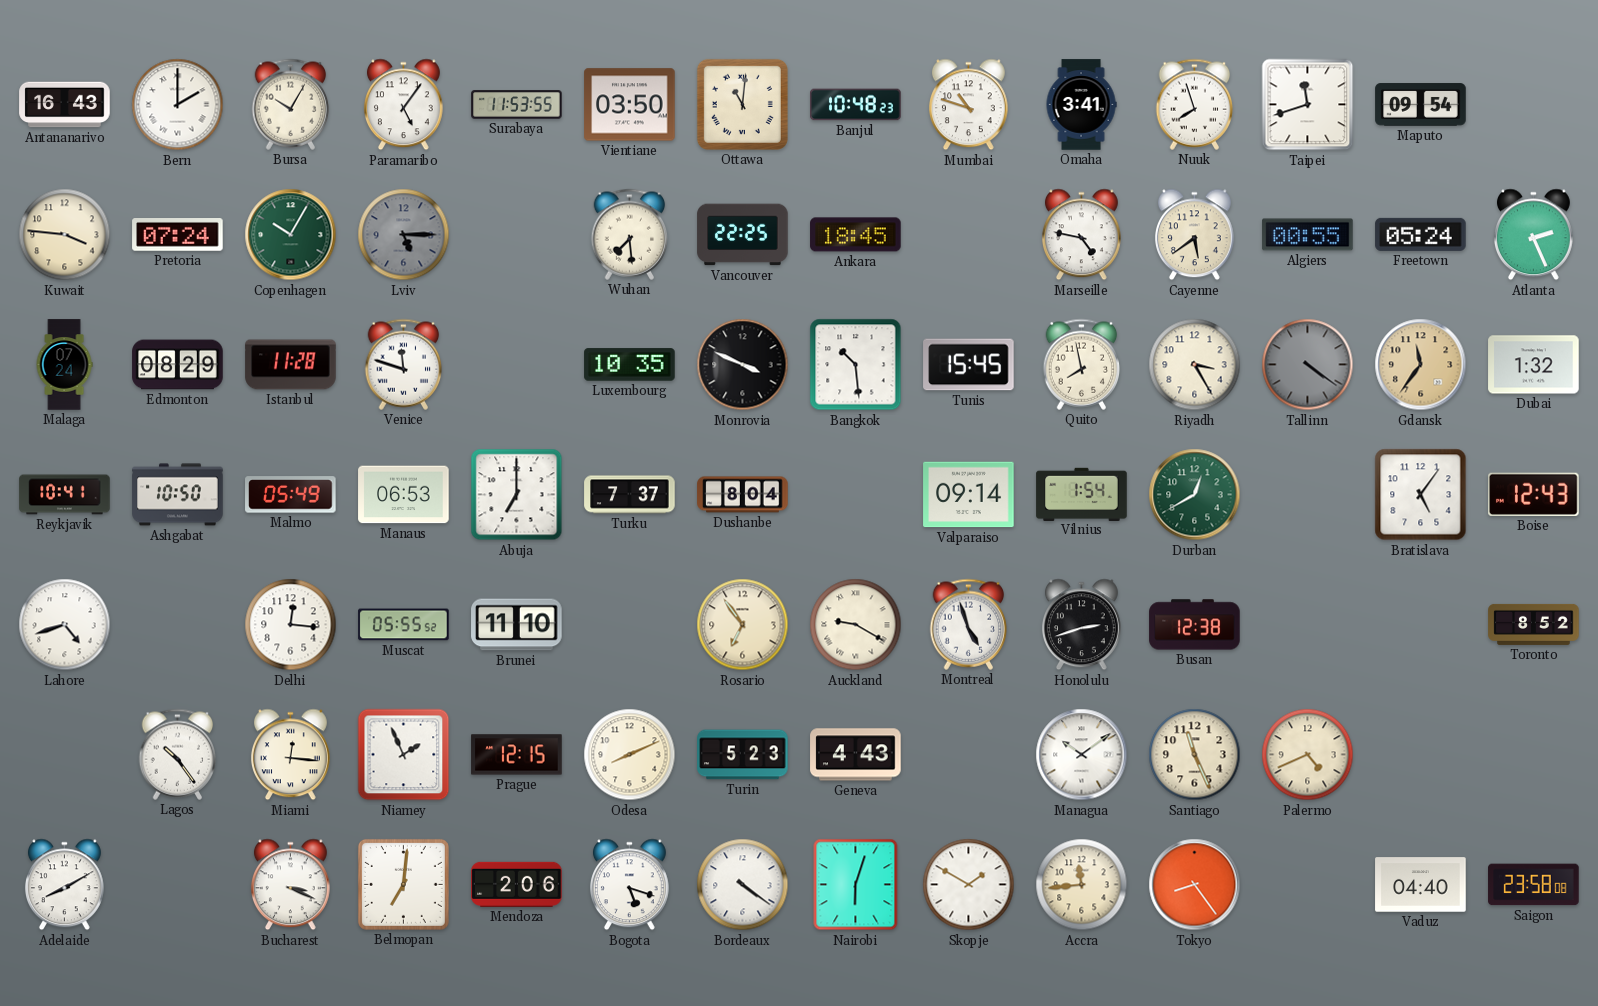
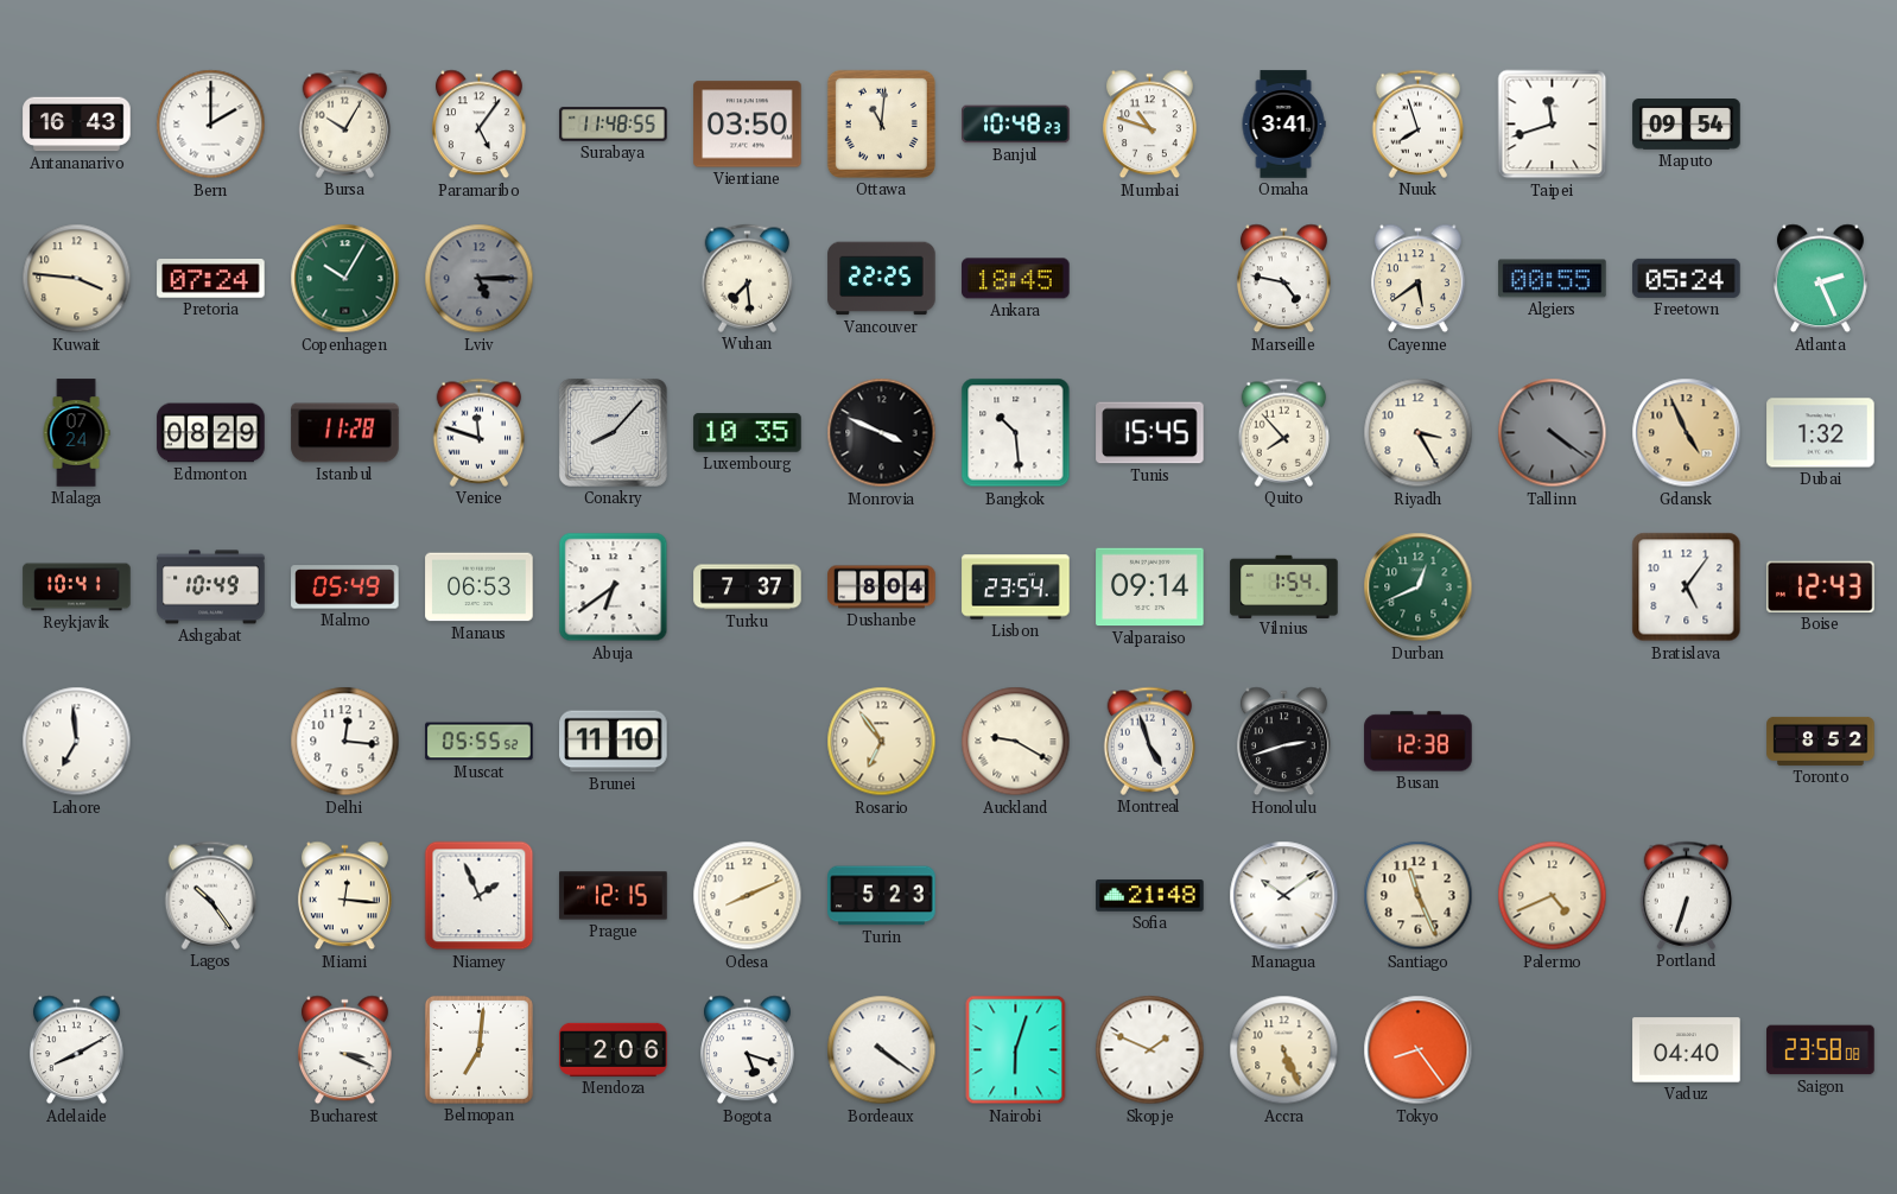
Surabaya: 11:53 -> 11:48 (614, 125)
Conakry: none -> 8:07 (613, 432)
Quito: 7:58 -> 7:53 (1284, 432)
Gdansk: 11:36 -> 4:56 (1687, 433)
Ashgabat: 10:50 -> 10:49 (211, 588)
Abuja: 7:00 -> 6:39 (614, 588)
Lisbon: none -> 23:54 (1016, 588)
Durban: 12:40 -> 12:41 (1419, 588)
Lahore: 4:42 -> 6:59 (77, 742)
Geneva: 4:43 -> none (856, 755)
Sofia: none -> 21:48 (1150, 896)
Portland: none -> 6:33 (1687, 895)
Skopje: 1:50 -> 1:49 (1150, 1050)
Accra: 11:44 -> 5:26 (1284, 1050)
